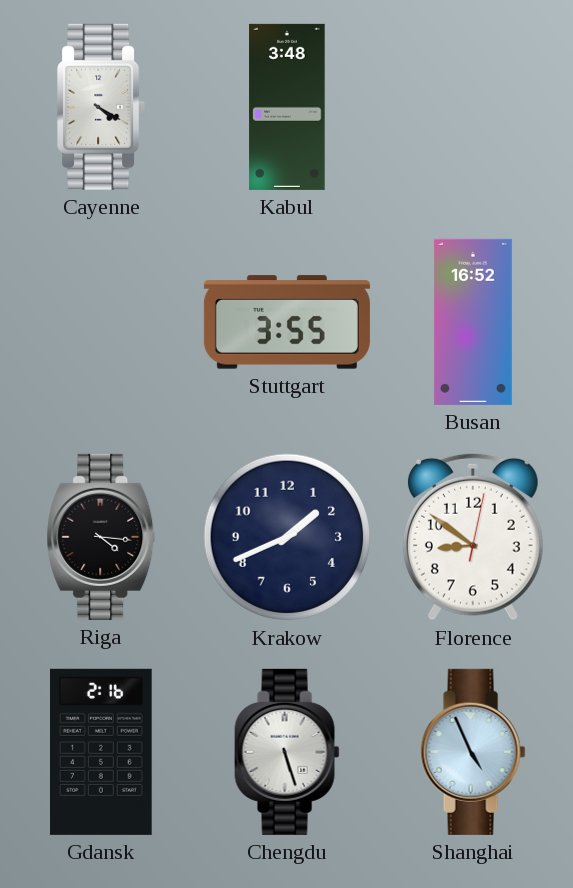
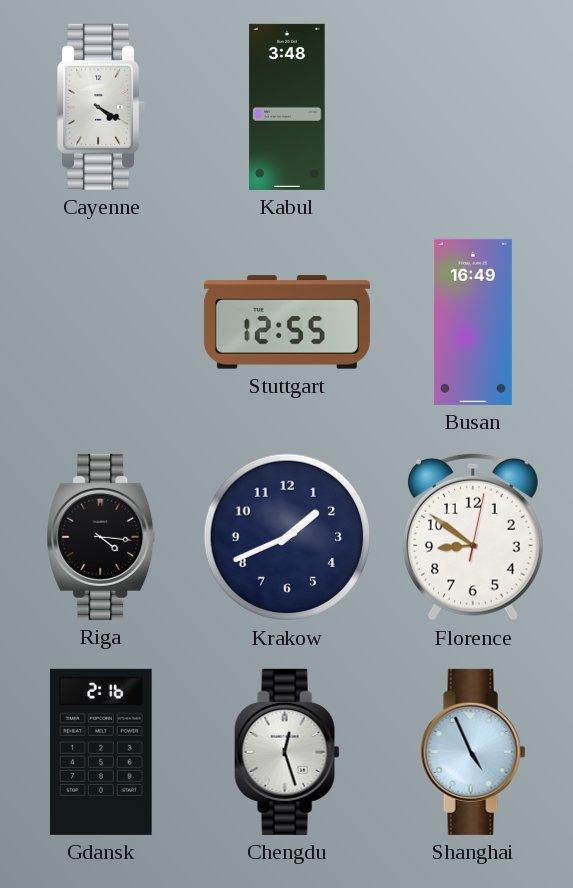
Stuttgart: 3:55 -> 12:55 (287, 322)
Busan: 16:52 -> 16:49 (473, 322)
Chengdu: 5:27 -> 12:27 (287, 752)
